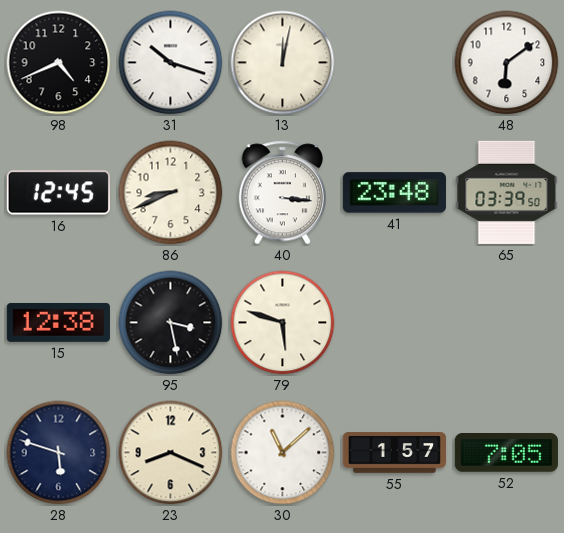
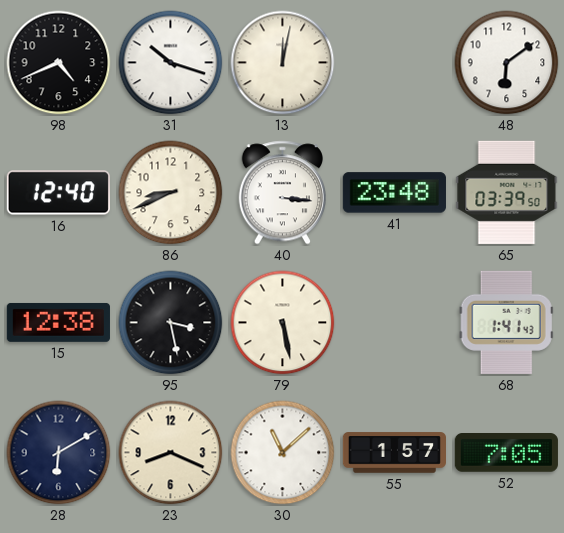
16: 12:45 -> 12:40 (58, 193)
79: 5:48 -> 5:28 (283, 323)
68: none -> 1:41 (506, 322)
28: 5:48 -> 6:10 (59, 453)
